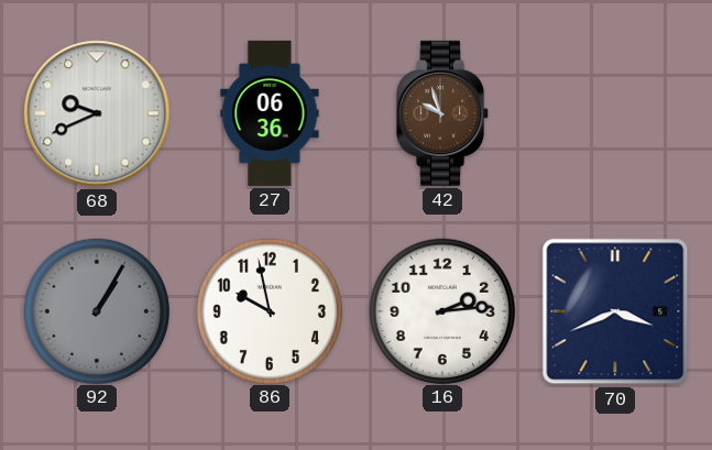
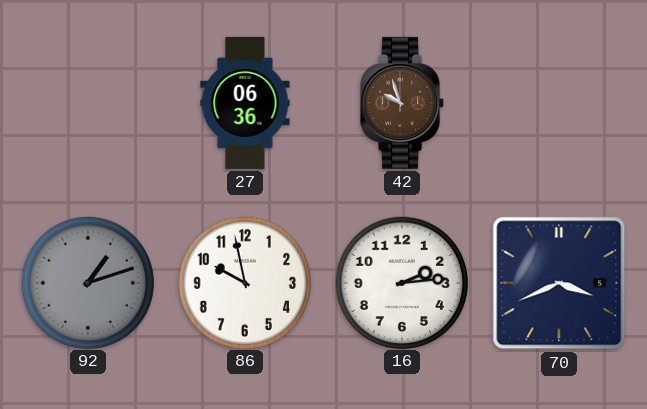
68: 9:41 -> none (97, 113)
92: 1:05 -> 1:12 (87, 282)
